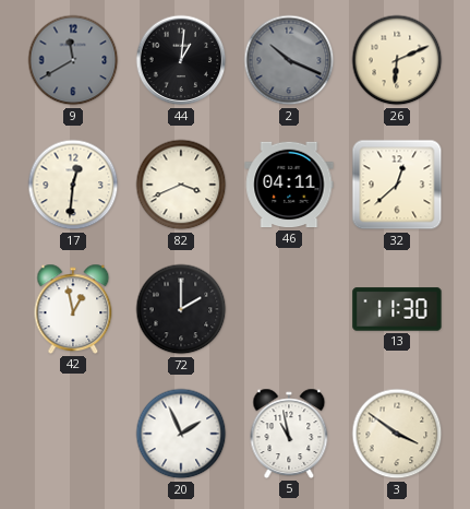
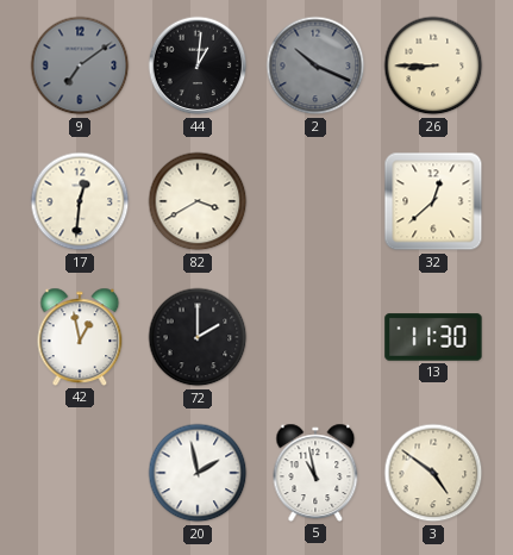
9: 11:40 -> 7:09 (80, 66)
26: 6:11 -> 8:45 (433, 66)
82: 3:41 -> 3:40 (198, 201)
46: 04:11 -> none (289, 185)
20: 1:56 -> 1:58 (198, 473)
3: 3:51 -> 4:51 (433, 473)
